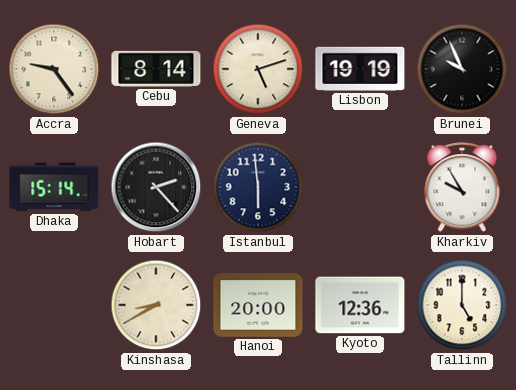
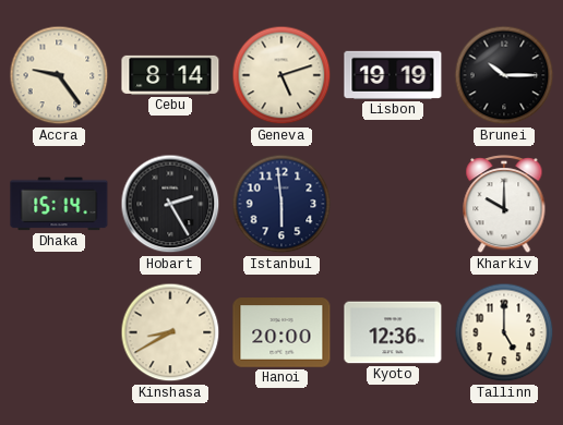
Brunei: 9:56 -> 10:15 (504, 75)
Hobart: 2:23 -> 2:25 (170, 204)
Kharkiv: 9:55 -> 10:00 (504, 205)
